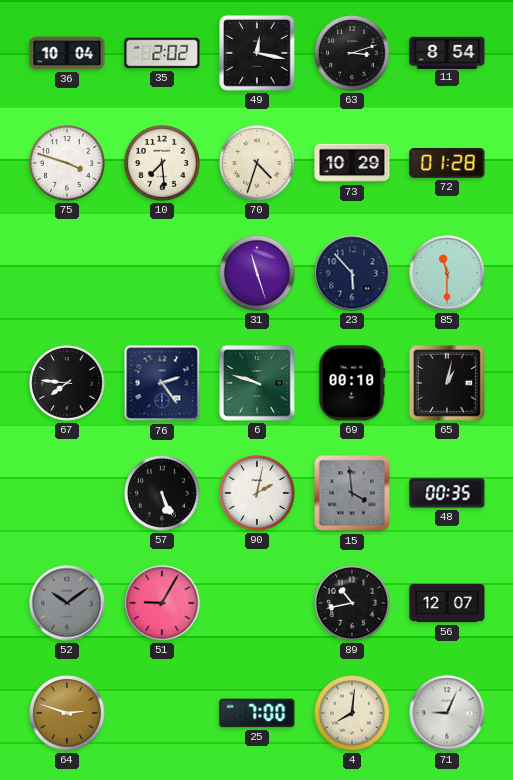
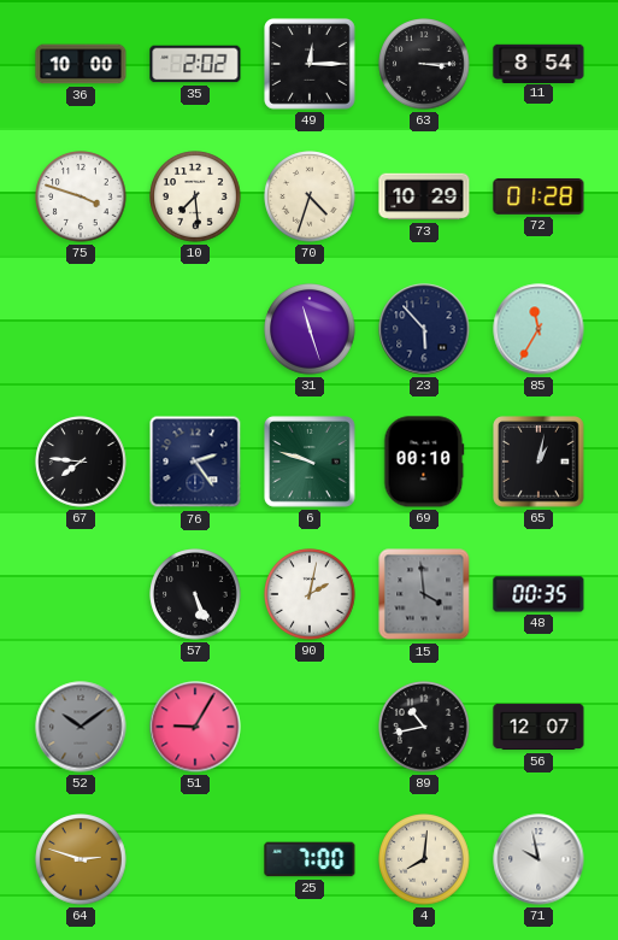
36: 10:04 -> 10:00 (81, 64)
49: 12:17 -> 12:15 (311, 65)
63: 3:12 -> 3:15 (424, 64)
85: 11:30 -> 11:35 (538, 329)
71: 9:04 -> 9:58 (538, 859)
